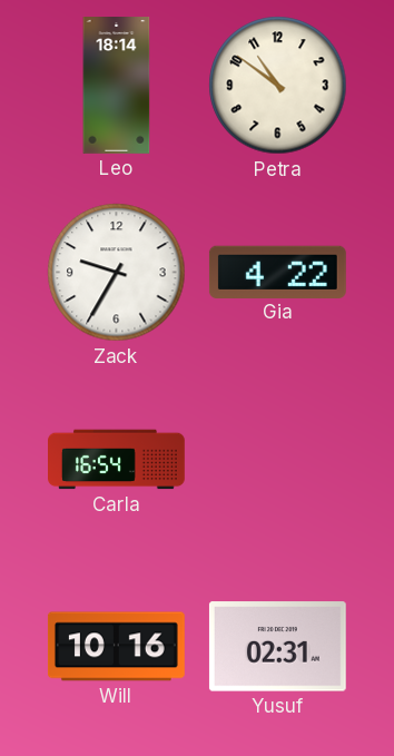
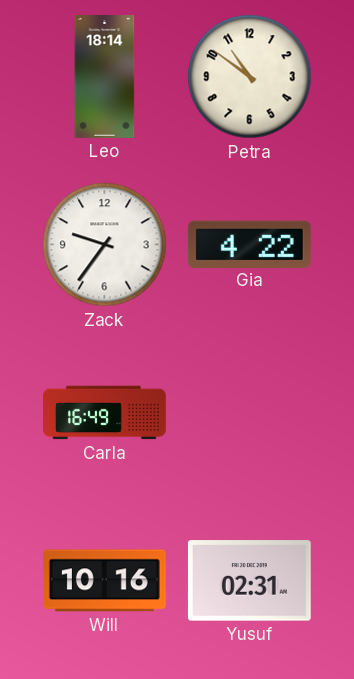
Zack: 9:35 -> 9:36 (105, 245)
Carla: 16:54 -> 16:49 (105, 413)
